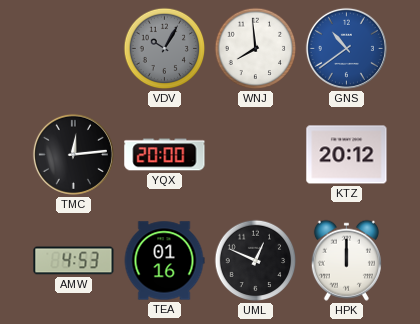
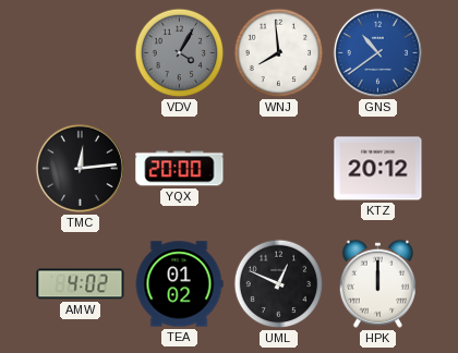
VDV: 10:05 -> 4:05 (180, 53)
AMW: 4:53 -> 4:02 (81, 284)
TEA: 01:16 -> 01:02 (179, 284)
